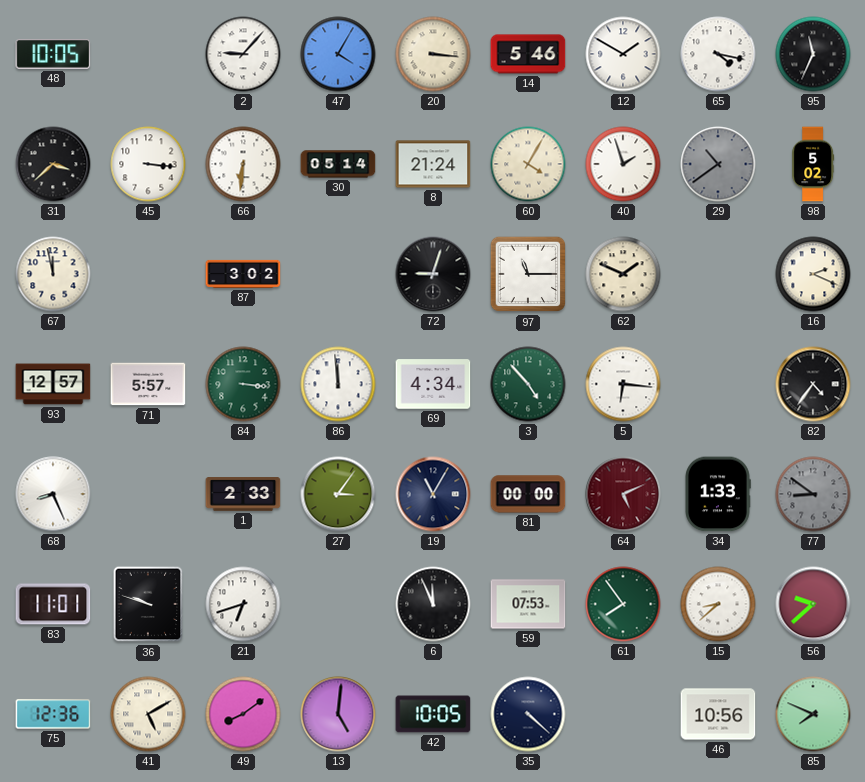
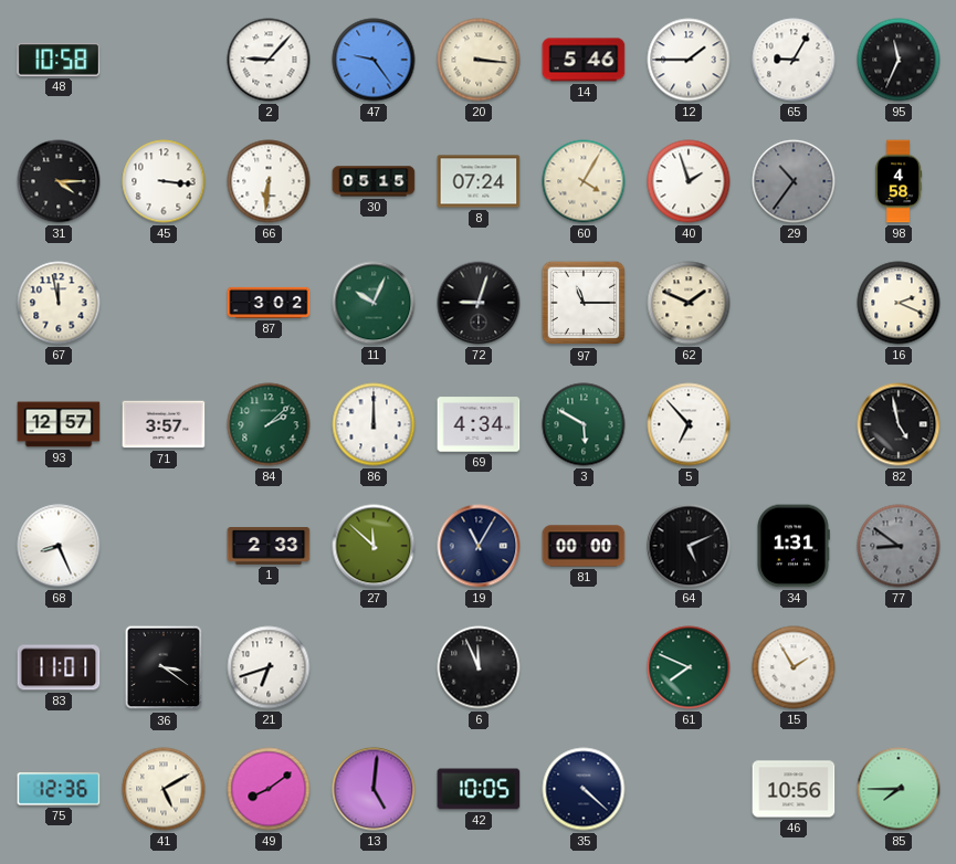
48: 10:05 -> 10:58 (59, 60)
47: 4:05 -> 9:24 (374, 60)
12: 1:50 -> 1:45 (689, 60)
65: 4:17 -> 9:05 (794, 60)
31: 3:38 -> 4:15 (59, 181)
30: 05:14 -> 05:15 (374, 181)
8: 21:24 -> 07:24 (479, 181)
29: 10:39 -> 10:36 (794, 181)
98: 5:02 -> 4:58 (899, 181)
11: none -> 10:04 (374, 303)
71: 5:57 -> 3:57 (164, 424)
84: 3:16 -> 2:08 (269, 424)
86: 11:59 -> 12:00 (374, 424)
3: 4:53 -> 5:50 (584, 424)
5: 6:16 -> 6:53 (689, 424)
82: 4:36 -> 4:58 (899, 424)
27: 3:06 -> 11:52 (374, 546)
64 dial: burgundy -> black (689, 546)
34: 1:33 -> 1:31 (794, 546)
36: 9:48 -> 3:21 (164, 667)
59: 07:53 -> none (528, 604)
61: 7:54 -> 7:49 (689, 667)
15: 8:38 -> 1:55 (794, 667)
56: 9:38 -> none (813, 604)
85: 7:49 -> 7:45 (899, 789)
